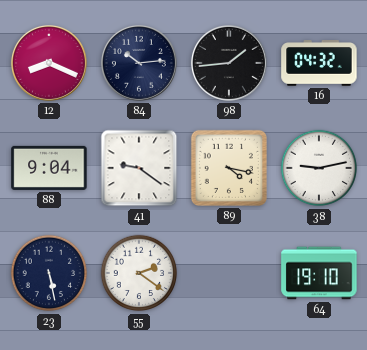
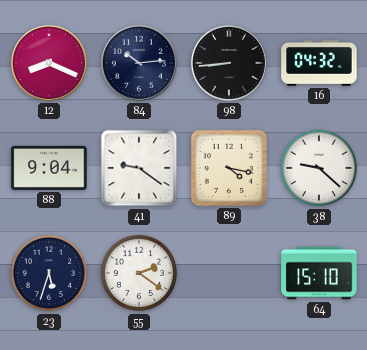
98: 1:44 -> 8:44 (229, 63)
38: 9:13 -> 9:22 (319, 168)
23: 5:28 -> 5:33 (49, 273)
64: 19:10 -> 15:10 (319, 273)
